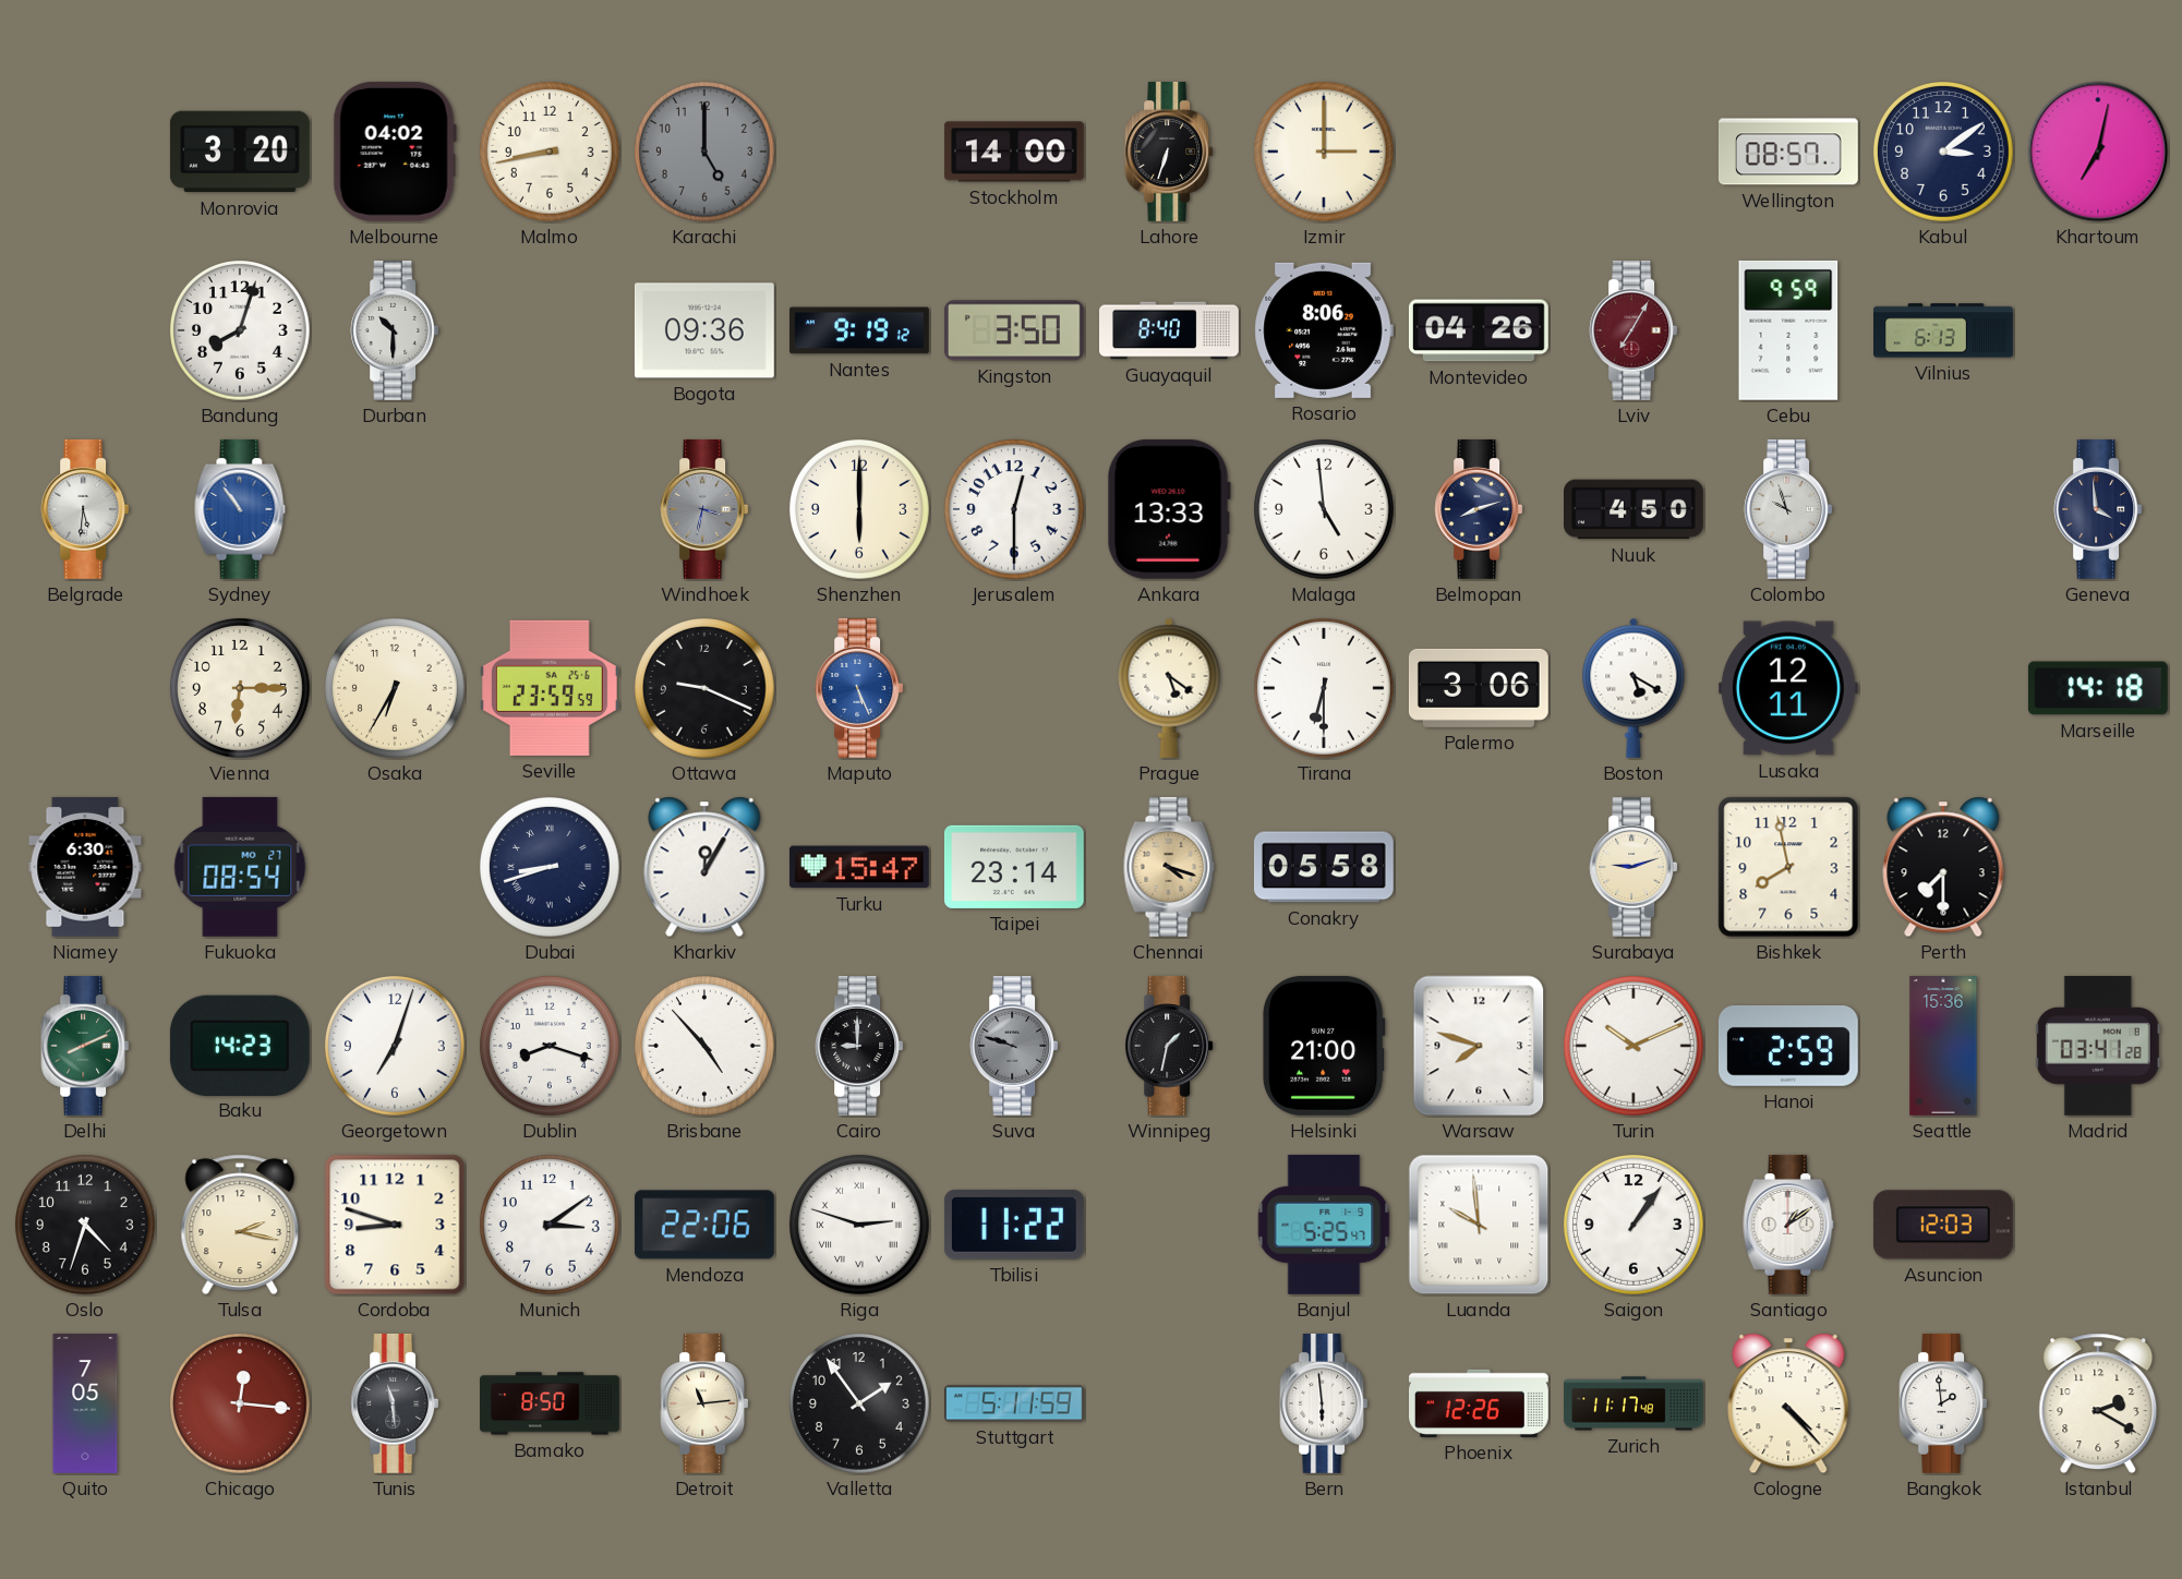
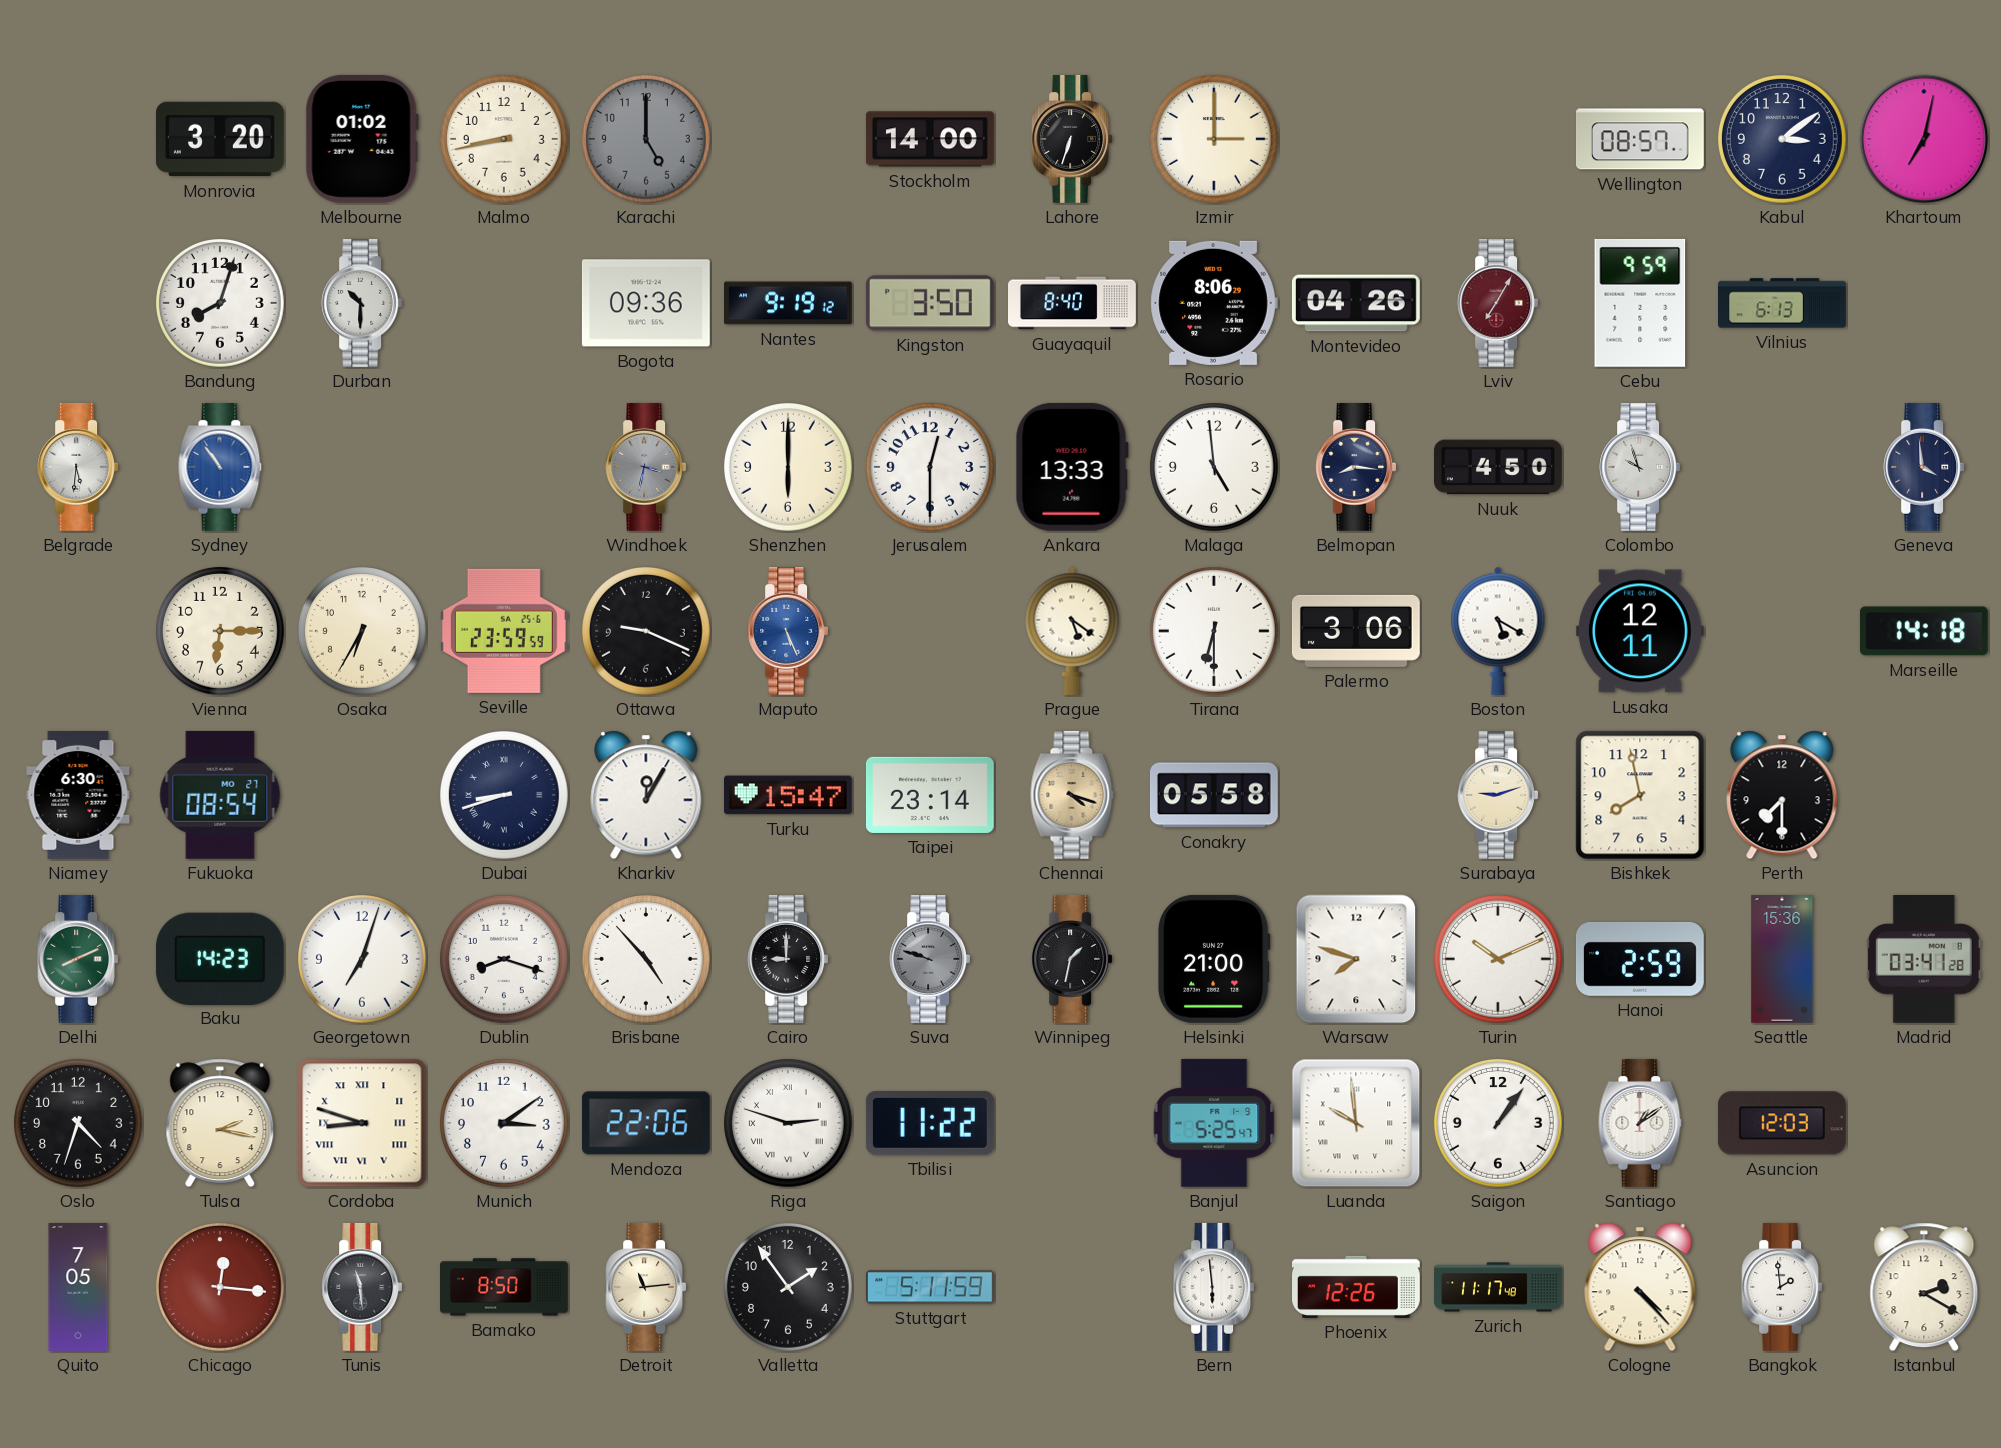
Melbourne: 04:02 -> 01:02 (362, 139)
Belmopan: 8:12 -> 8:16 (1356, 467)
Cordoba numerals: Arabic -> Roman (362, 1123)
